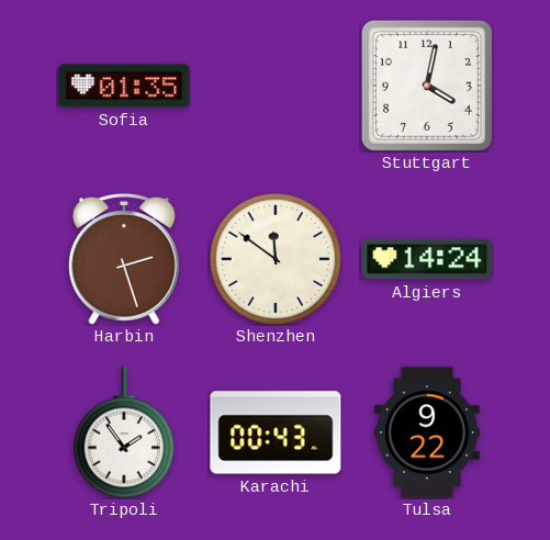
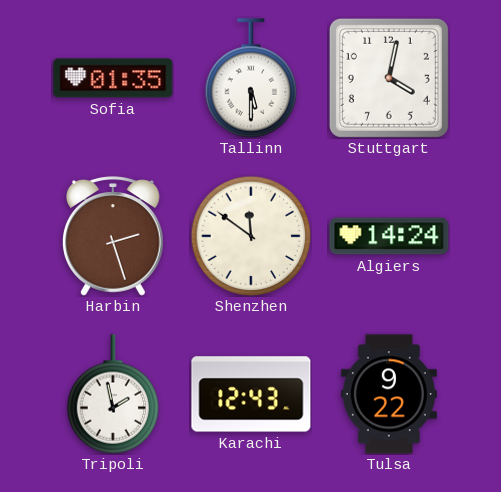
Tallinn: none -> 5:30 (251, 78)
Tripoli: 1:54 -> 1:58 (113, 394)
Karachi: 00:43 -> 12:43 (251, 394)
